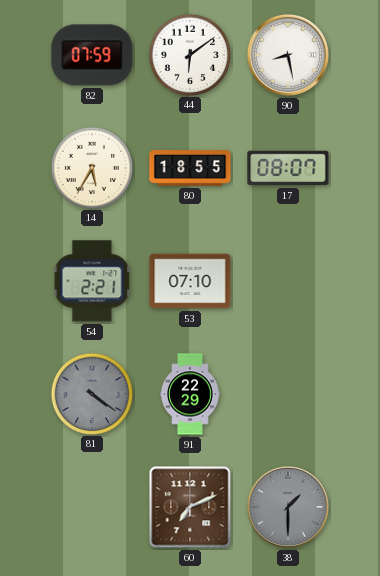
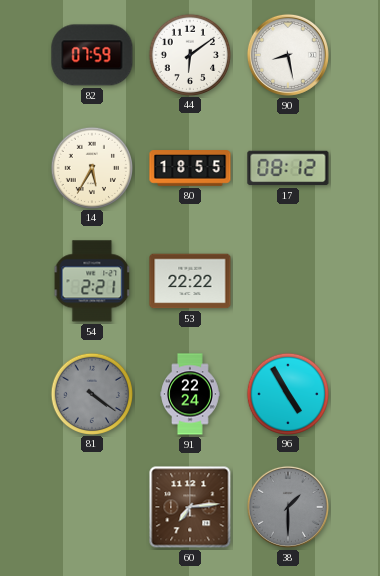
17: 08:07 -> 08:12 (288, 168)
53: 07:10 -> 22:22 (190, 281)
91: 22:29 -> 22:24 (190, 394)
96: none -> 4:55 (287, 393)
60: 7:11 -> 7:14 (190, 507)
